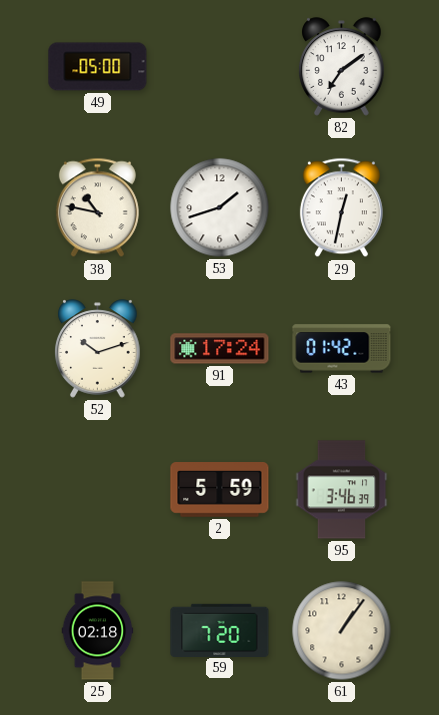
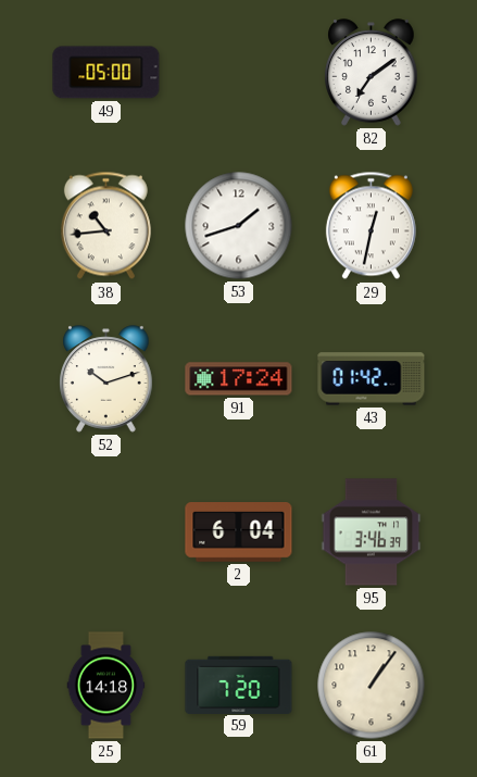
38: 10:47 -> 10:44 (105, 226)
2: 5:59 -> 6:04 (239, 532)
25: 02:18 -> 14:18 (106, 686)
